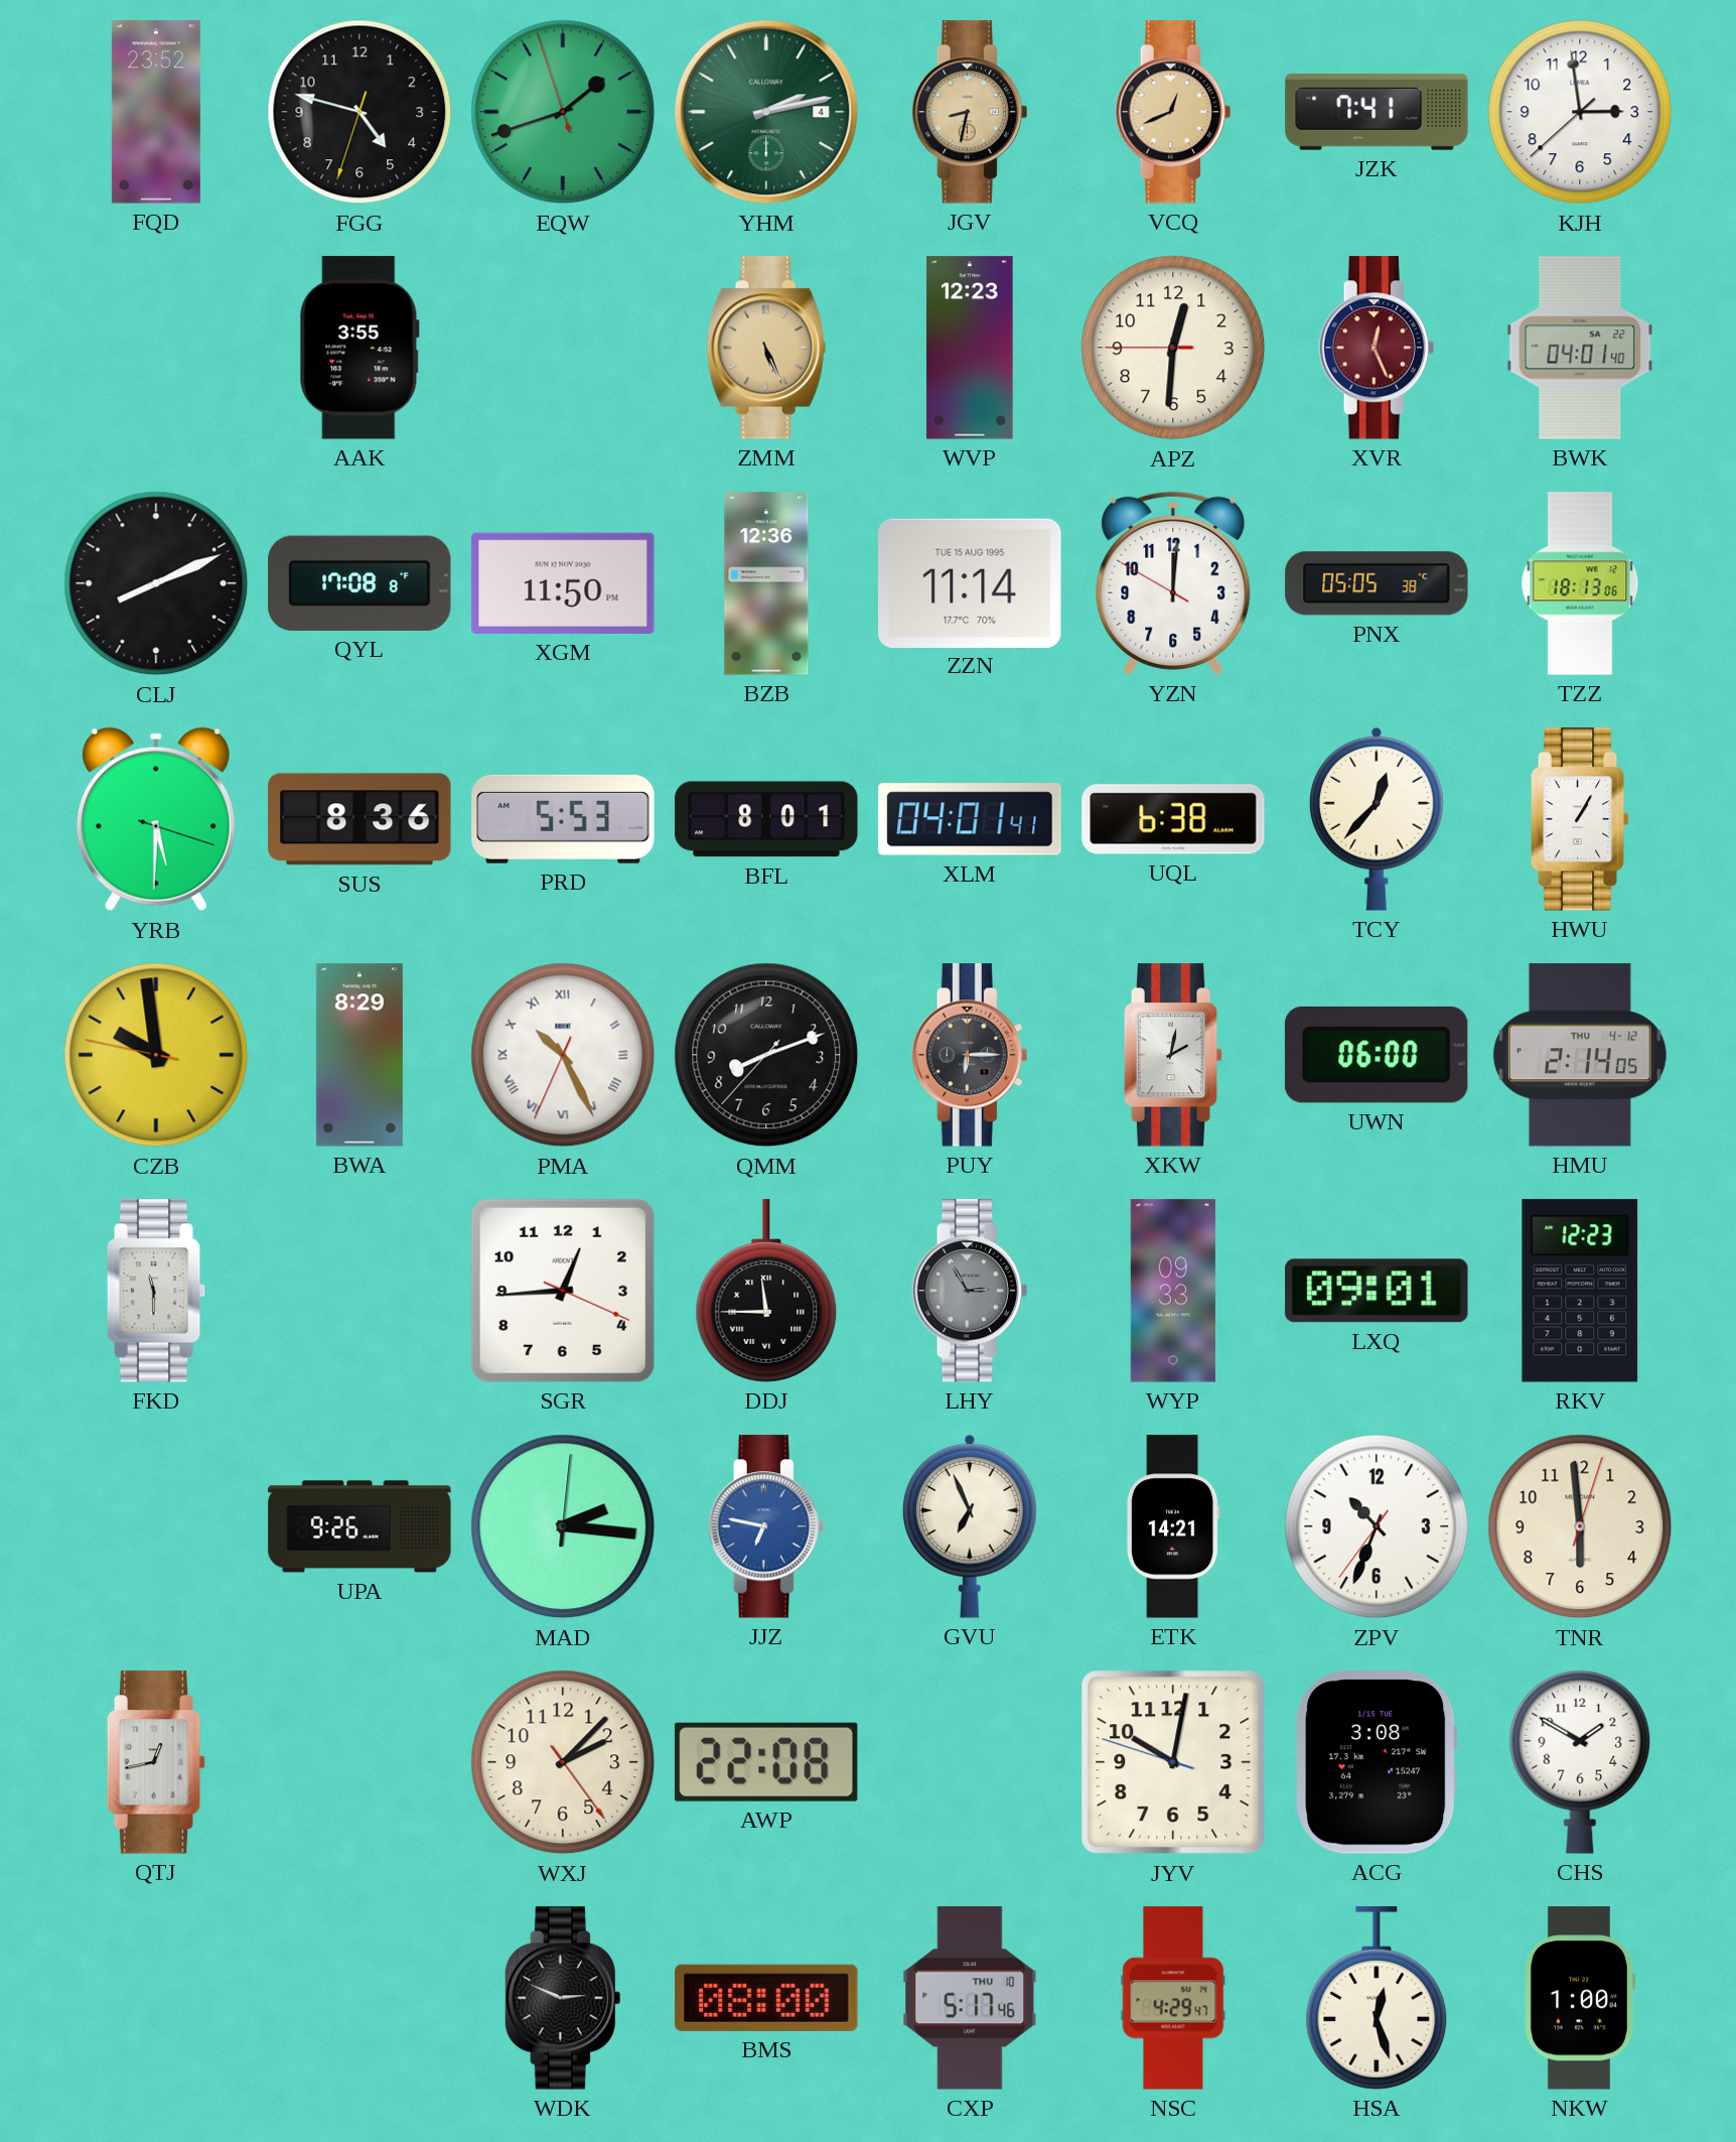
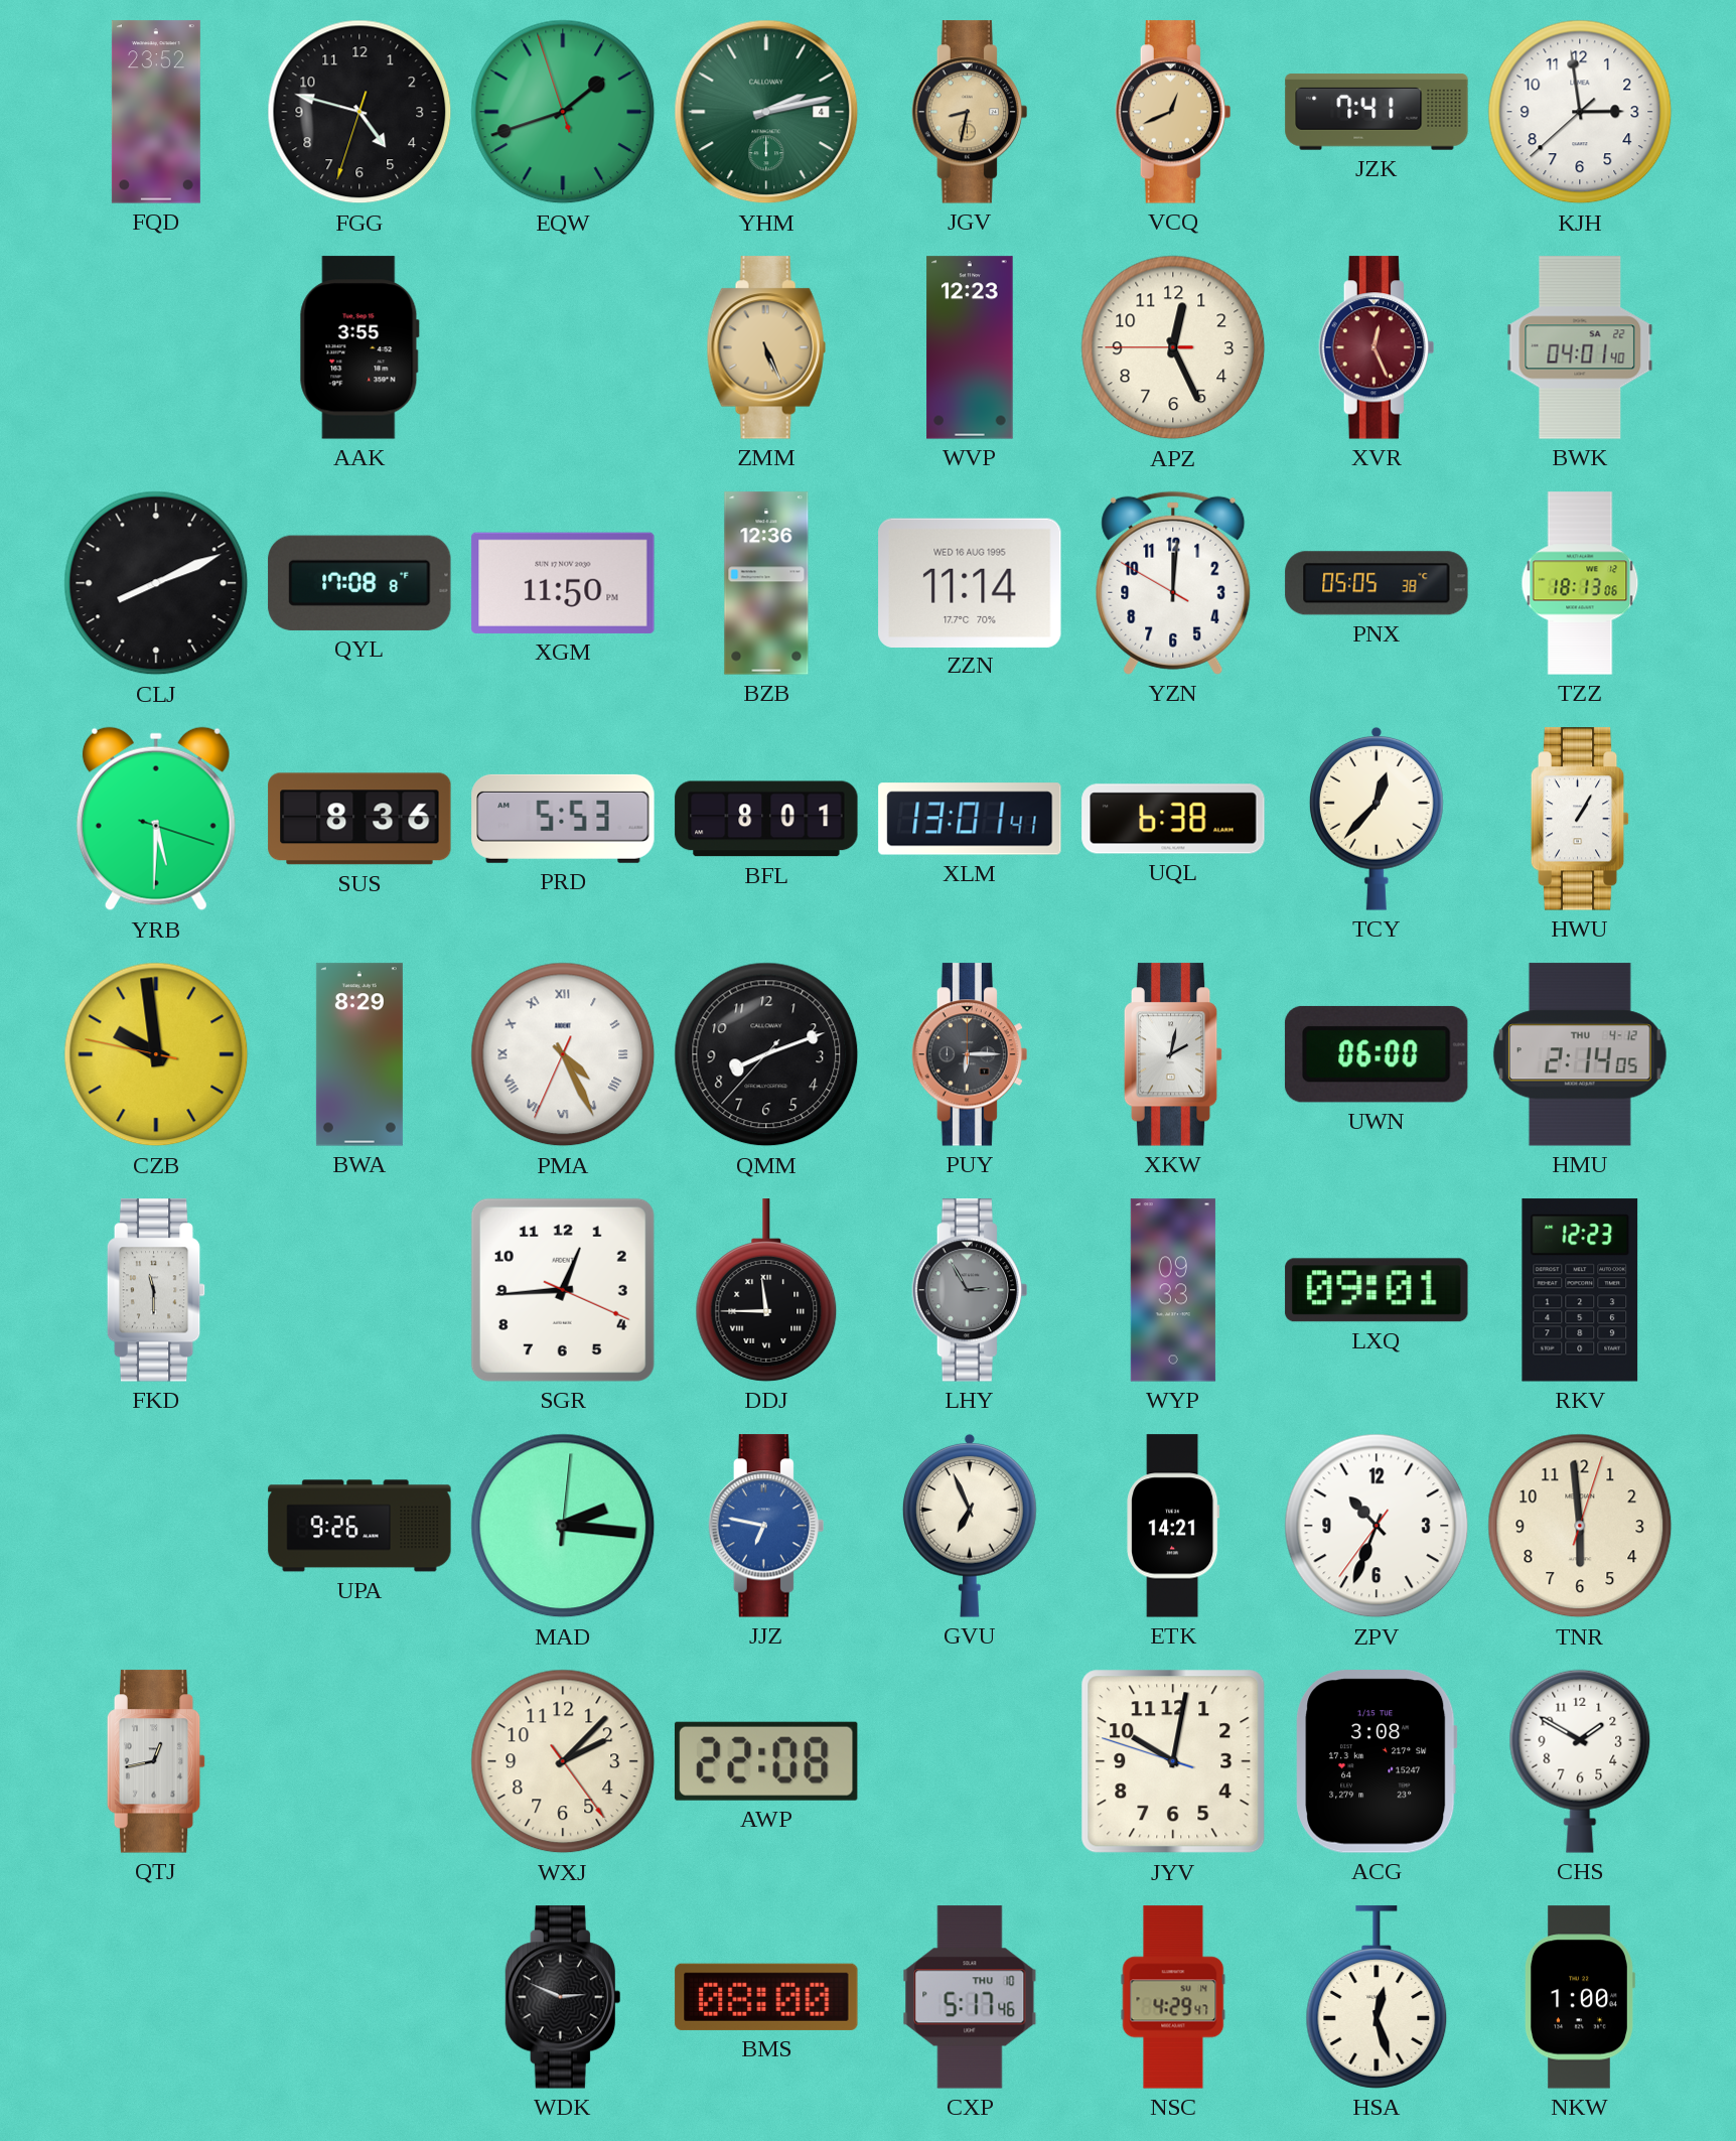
APZ: 12:30 -> 12:25 (1173, 347)
ZZN date: TUE 15 AUG 1995 -> WED 16 AUG 1995 (970, 582)
XLM: 04:01 -> 13:01 (970, 819)
PMA: 10:25 -> 4:25 (563, 1054)
